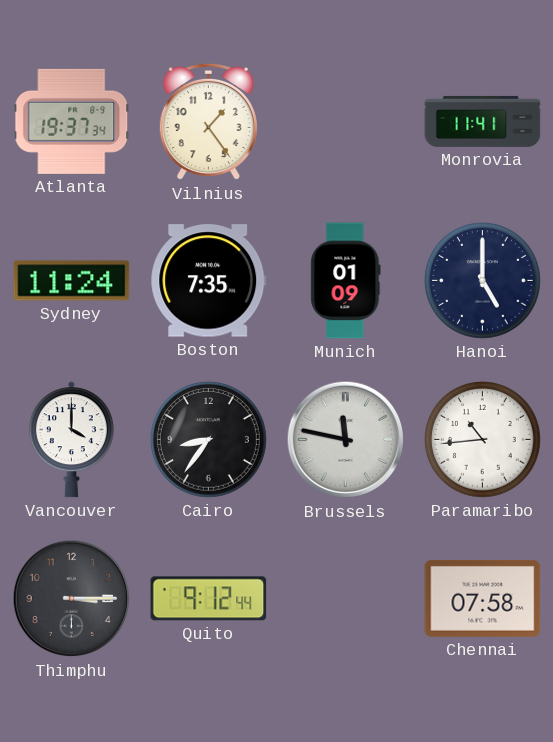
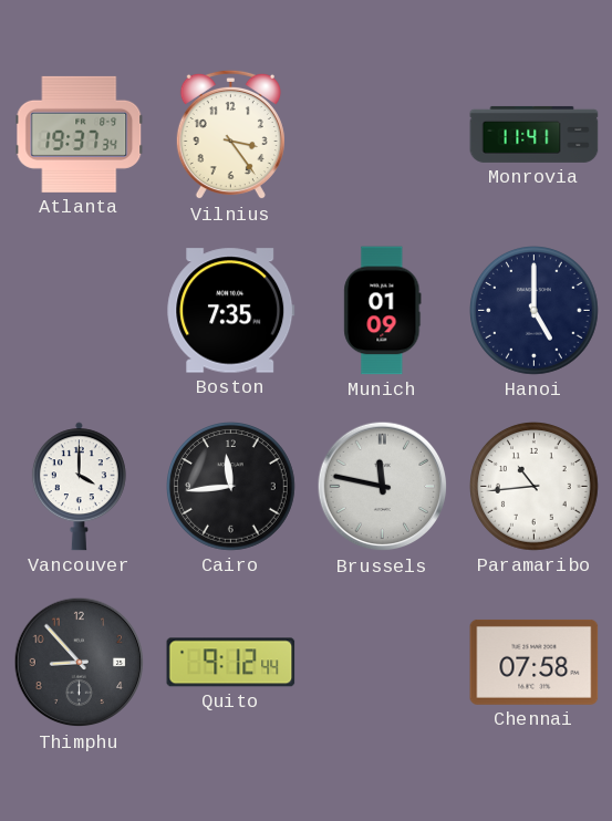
Vilnius: 1:24 -> 3:24 (230, 135)
Sydney: 11:24 -> none (72, 281)
Cairo: 8:36 -> 11:44 (231, 487)
Thimphu: 3:15 -> 8:53 (80, 663)
